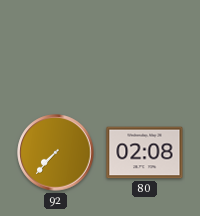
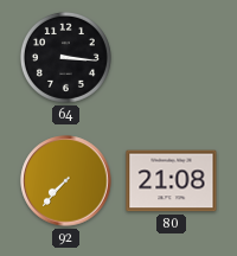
64: none -> 3:16 (65, 57)
80: 02:08 -> 21:08 (172, 181)
